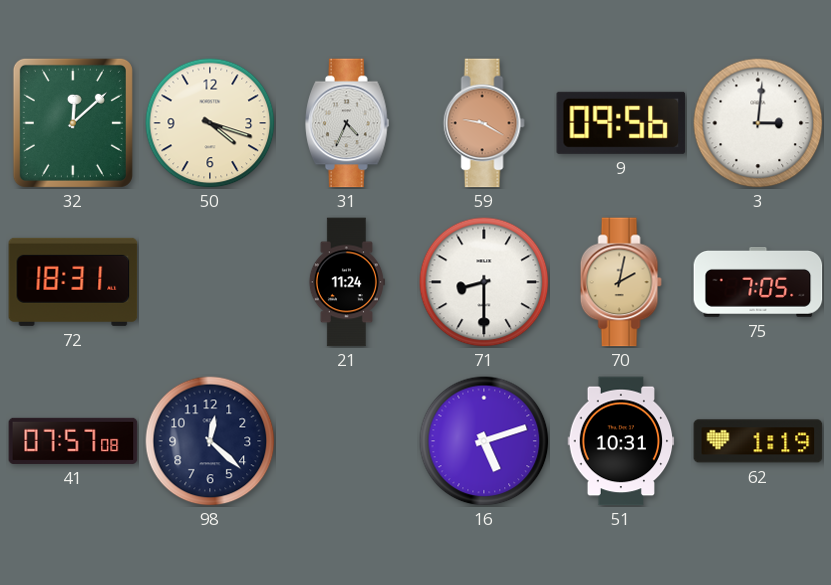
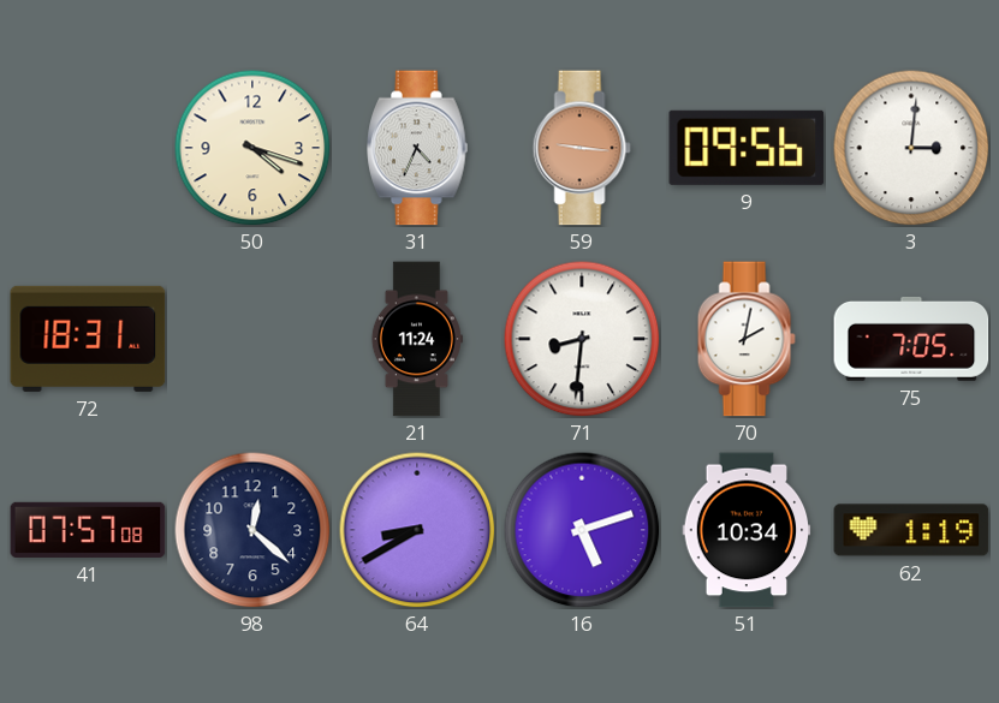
32: 12:08 -> none (73, 123)
59: 9:20 -> 9:16 (582, 148)
71: 8:30 -> 8:31 (582, 339)
70 dial: champagne -> white (747, 339)
64: none -> 8:40 (417, 530)
51: 10:31 -> 10:34 (747, 530)
